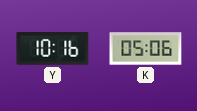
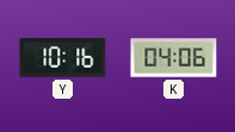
K: 05:06 -> 04:06 (174, 58)
